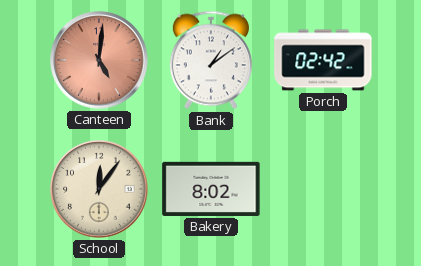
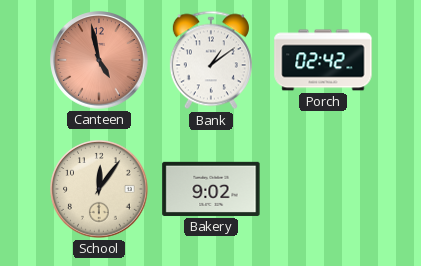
Canteen: 5:01 -> 4:58 (99, 60)
Bakery: 8:02 -> 9:02 (211, 189)
